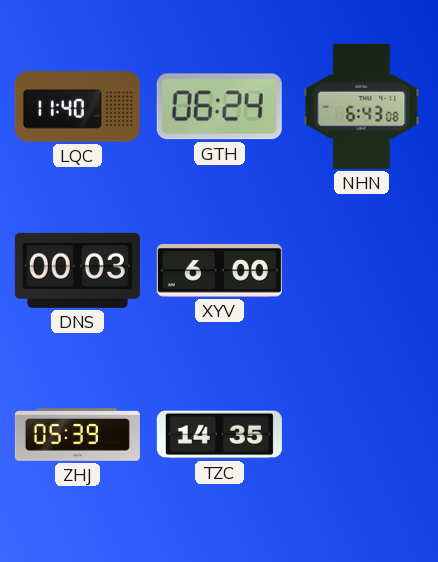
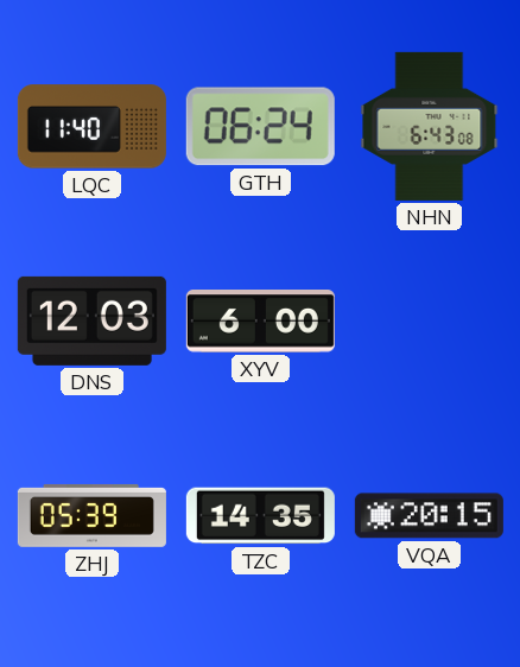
DNS: 00:03 -> 12:03 (91, 320)
VQA: none -> 20:15 (429, 516)
